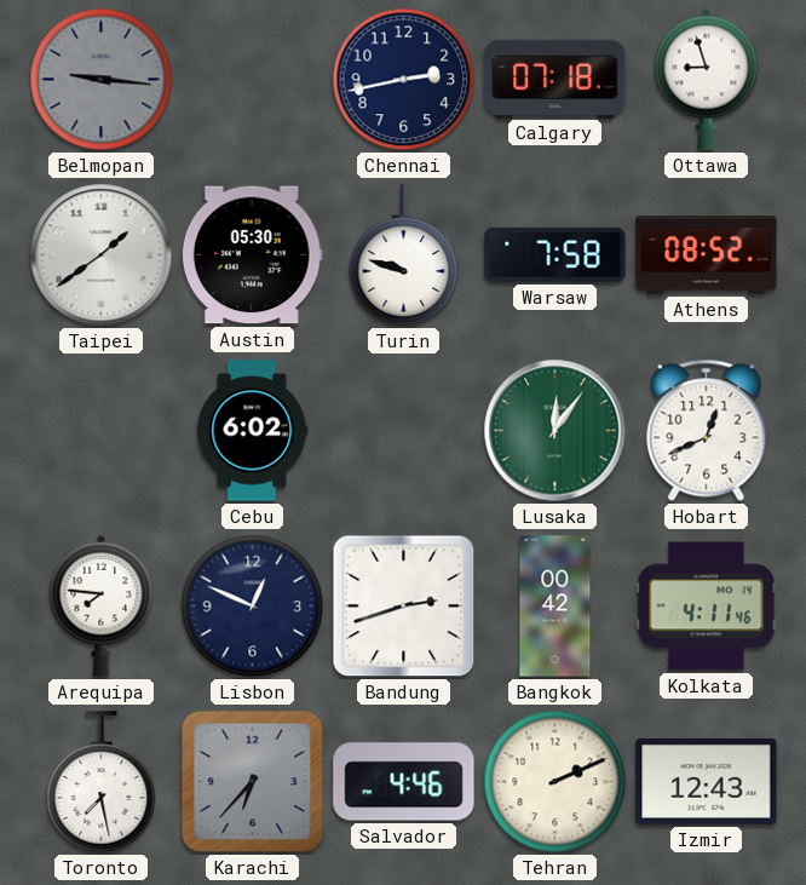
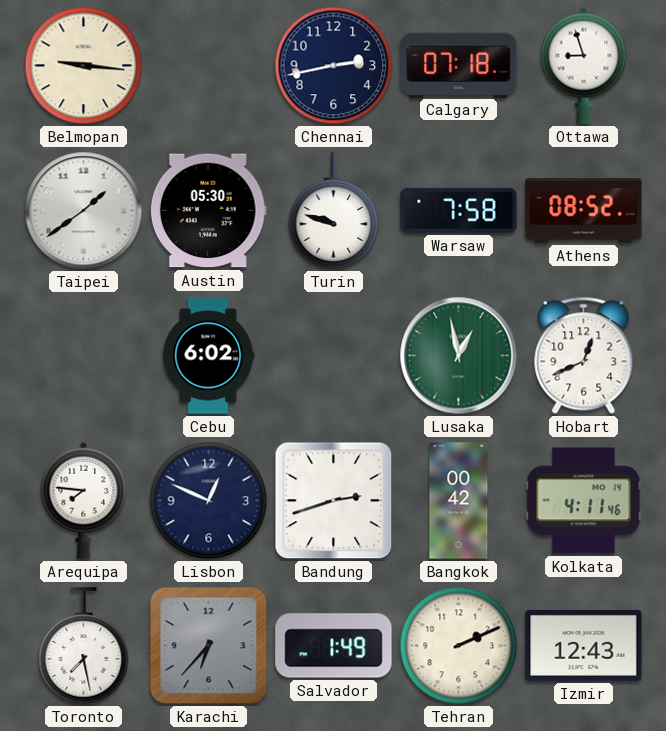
Belmopan dial: grey -> cream (84, 66)
Lusaka: 12:06 -> 12:58 (459, 356)
Salvador: 4:46 -> 1:49 (334, 646)
